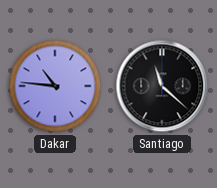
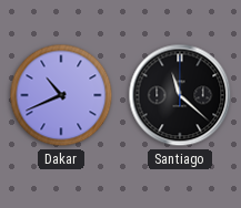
Dakar: 10:46 -> 10:41 (61, 95)
